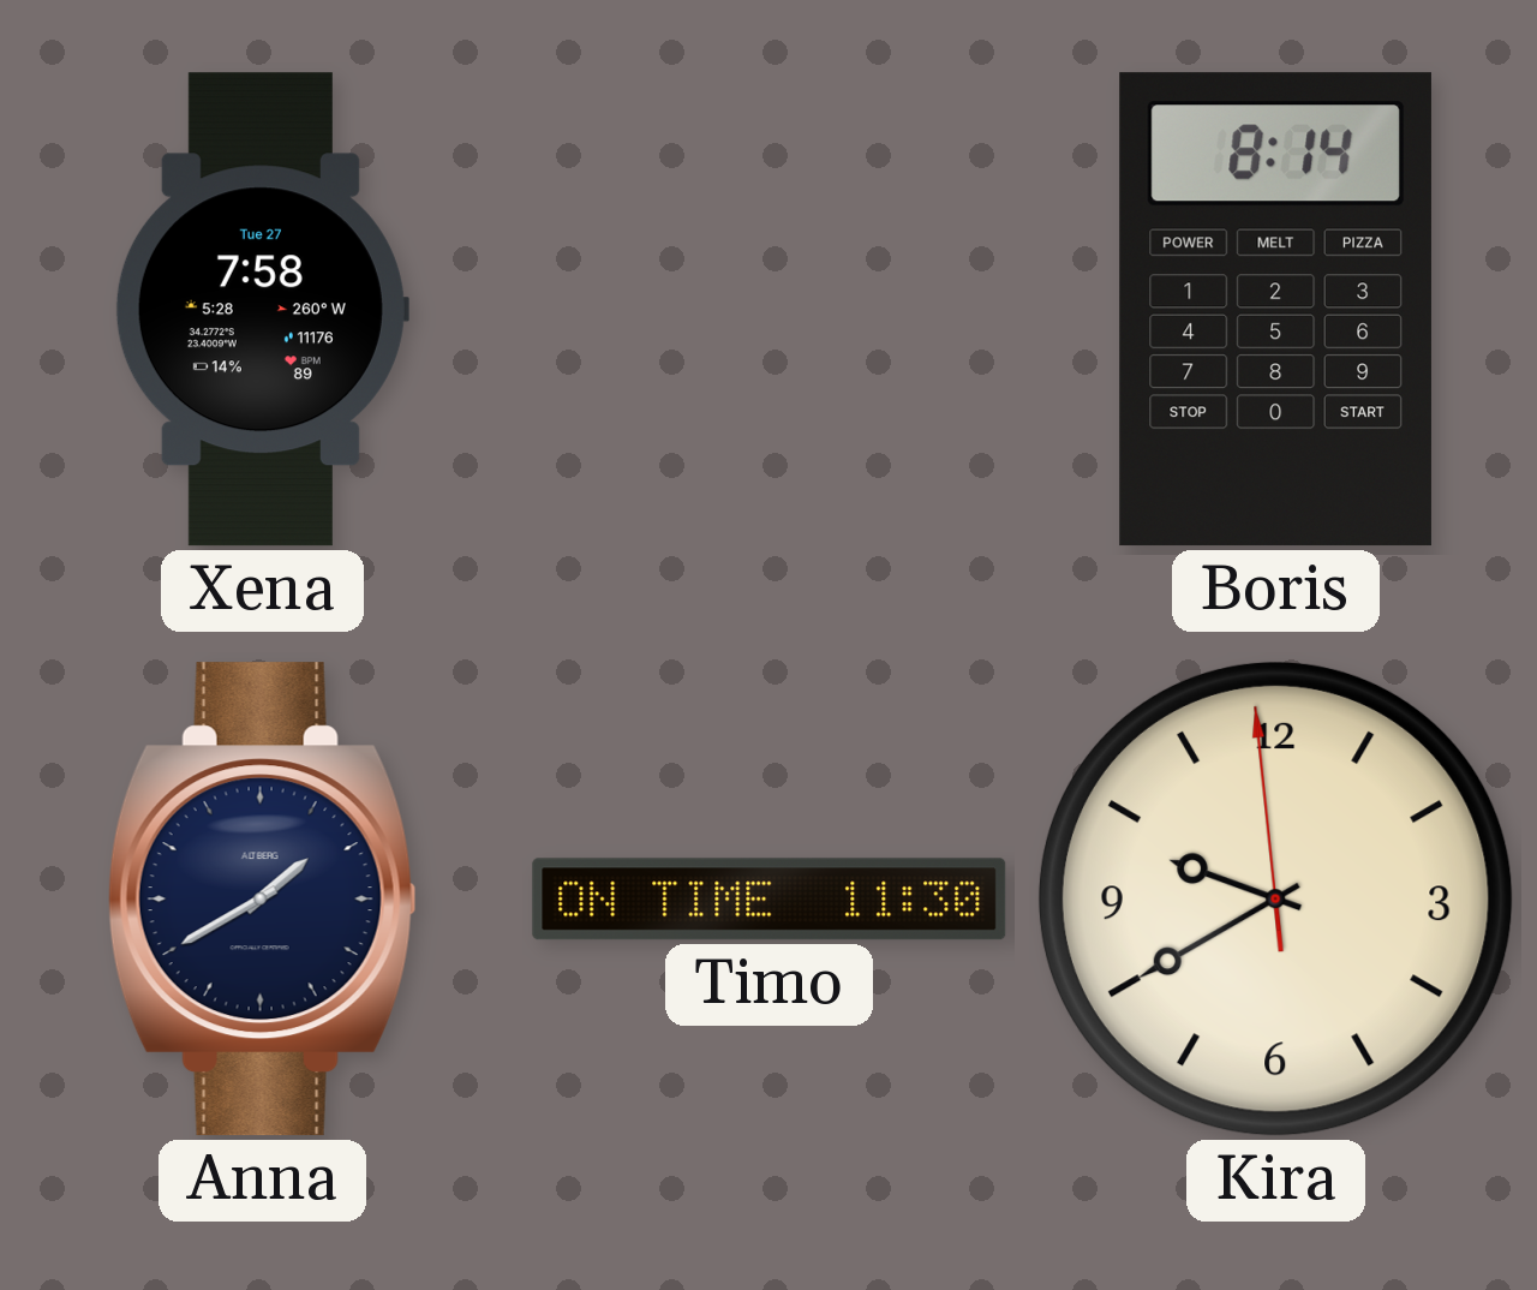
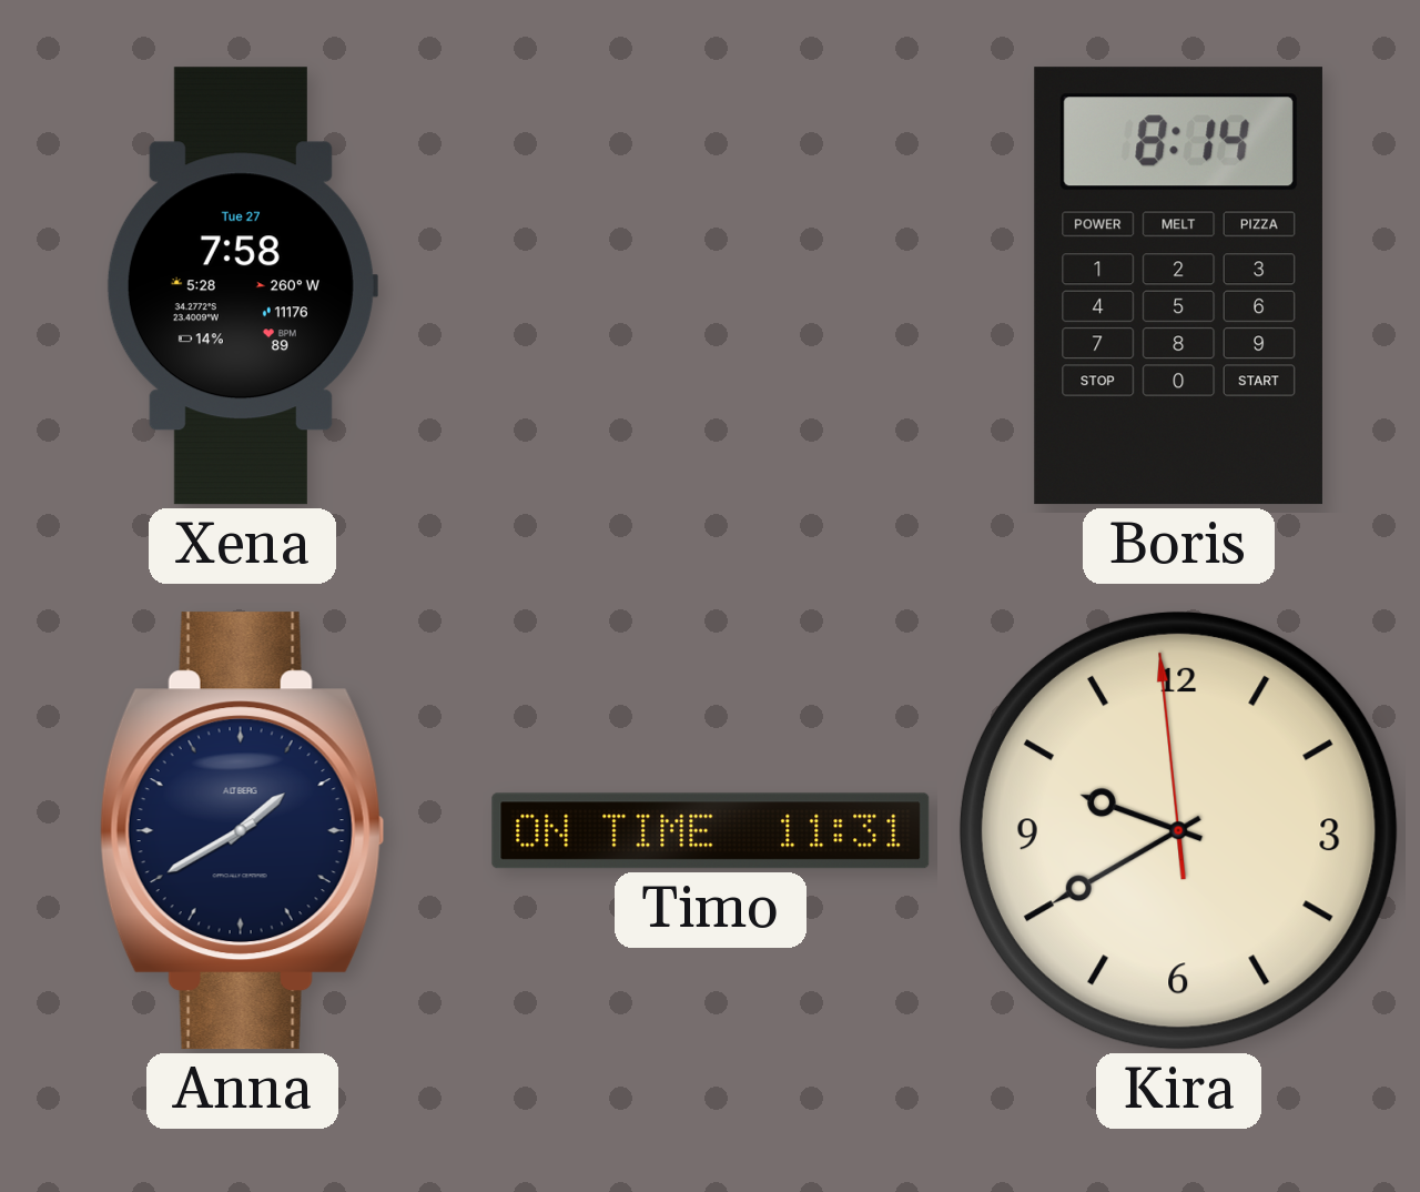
Timo: 11:30 -> 11:31 (711, 831)
